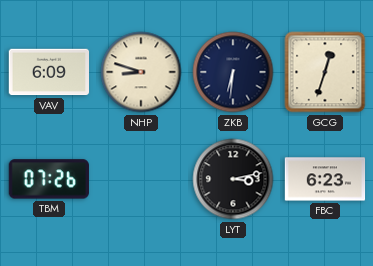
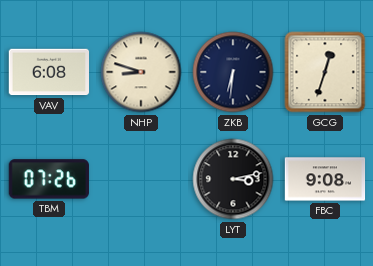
VAV: 6:09 -> 6:08 (49, 72)
FBC: 6:23 -> 9:08 (325, 179)
